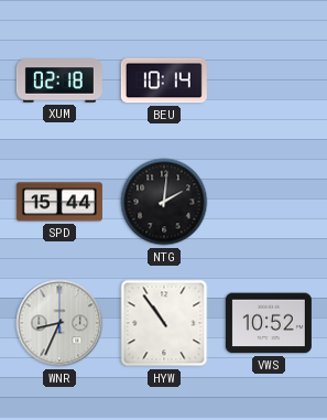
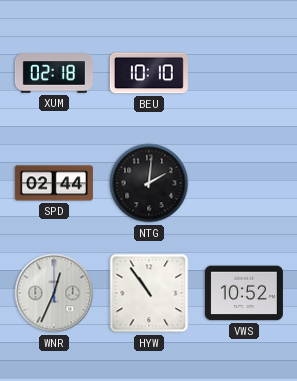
BEU: 10:14 -> 10:10 (149, 73)
SPD: 15:44 -> 02:44 (54, 183)
WNR: 8:34 -> 12:34 (54, 293)
